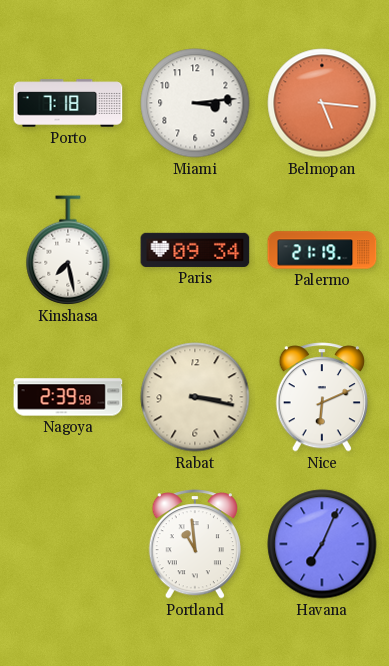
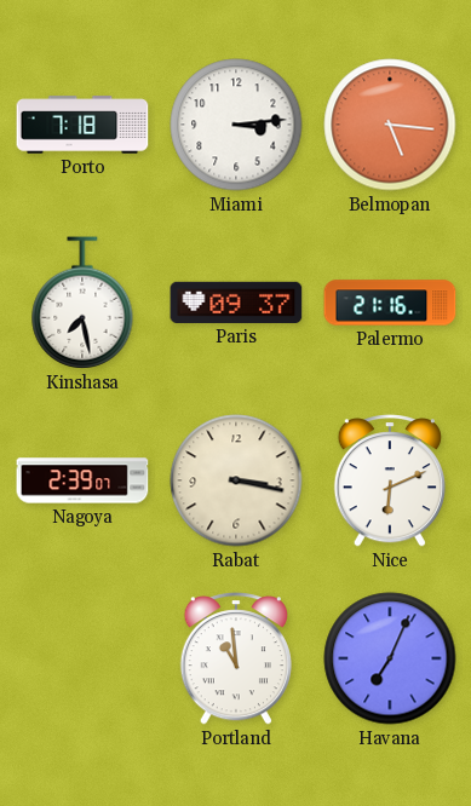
Paris: 09:34 -> 09:37 (236, 303)
Palermo: 21:19 -> 21:16 (390, 303)
Nagoya: 2:39:58 -> 2:39:07 (82, 480)
